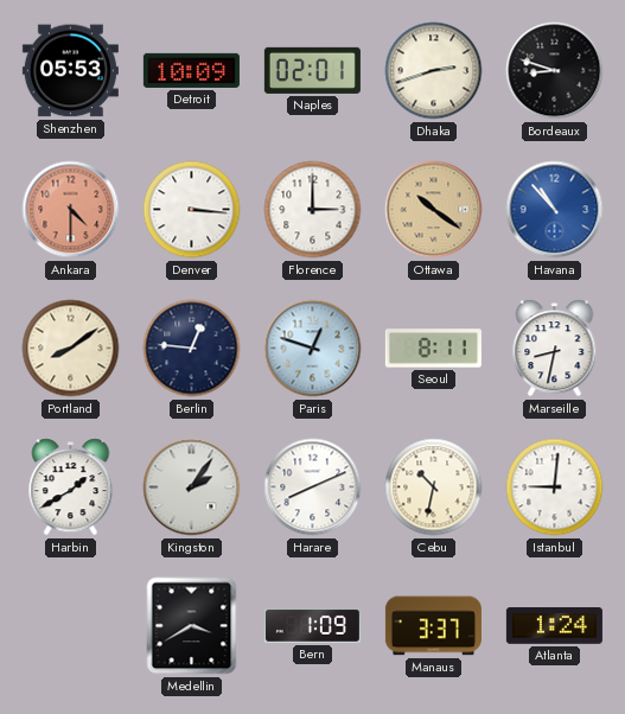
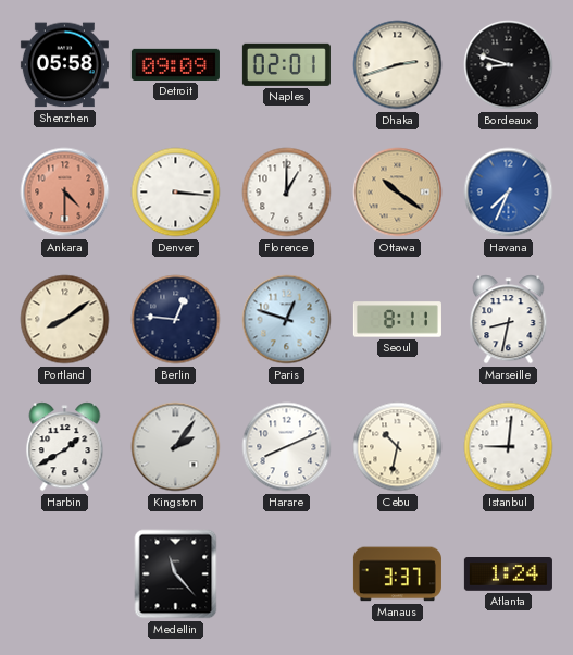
Shenzhen: 05:53 -> 05:58 (64, 65)
Detroit: 10:09 -> 09:09 (175, 64)
Florence: 3:00 -> 1:00 (287, 193)
Havana: 10:53 -> 7:34 (509, 193)
Medellin: 3:40 -> 11:23 (176, 574)
Bern: 1:09 -> none (312, 625)
